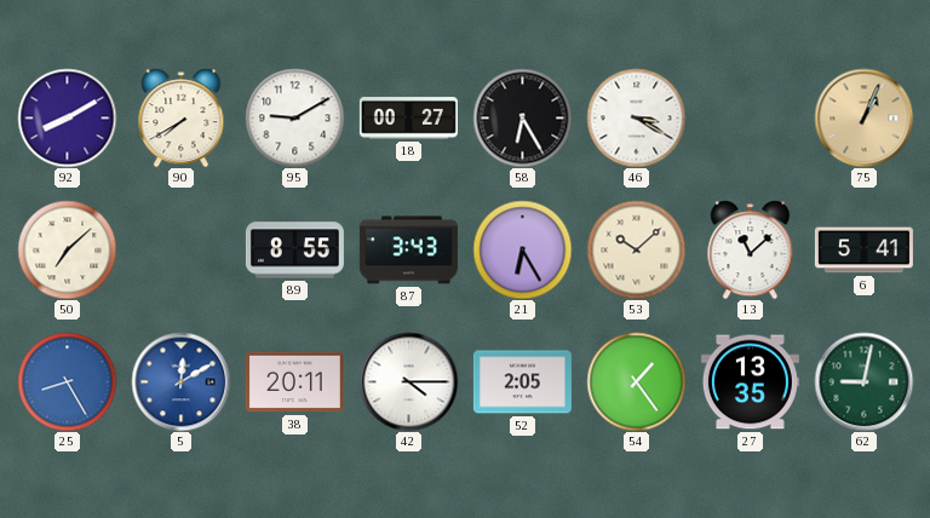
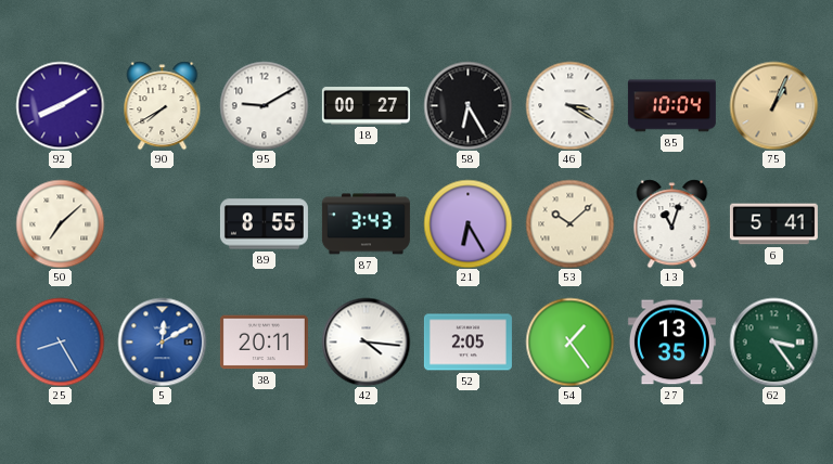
85: none -> 10:04 (671, 106)
13: 11:08 -> 11:03 (672, 223)
42: 4:15 -> 4:16 (366, 341)
62: 9:02 -> 3:24 (773, 341)
